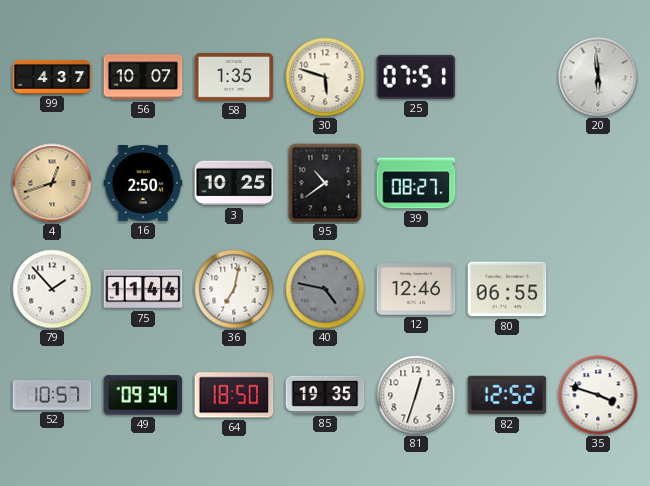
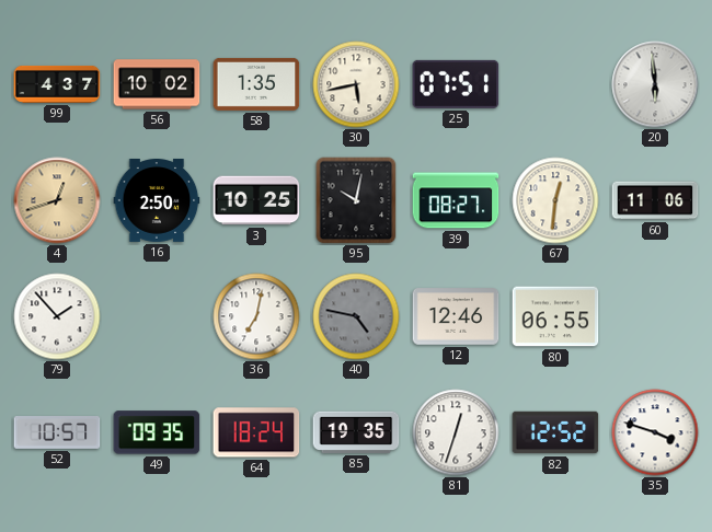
56: 10:07 -> 10:02 (157, 84)
30: 5:48 -> 5:43 (356, 84)
95: 10:39 -> 10:02 (356, 200)
67: none -> 12:31 (555, 200)
60: none -> 11:06 (655, 200)
75: 11:44 -> none (143, 289)
49: 09:34 -> 09:35 (157, 432)
64: 18:50 -> 18:24 (256, 432)
